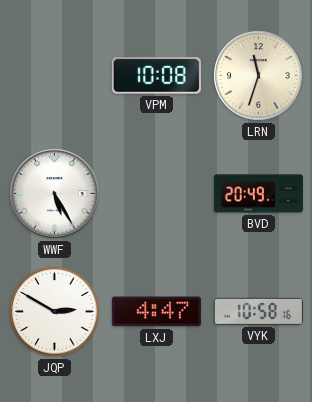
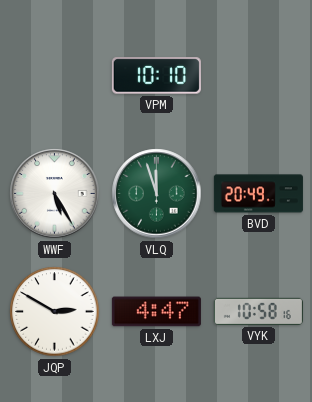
VPM: 10:08 -> 10:10 (156, 76)
LRN: 11:33 -> none (259, 76)
VLQ: none -> 11:57 (157, 194)
